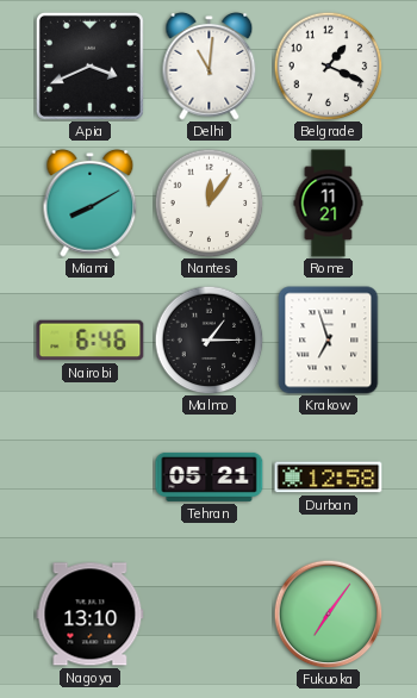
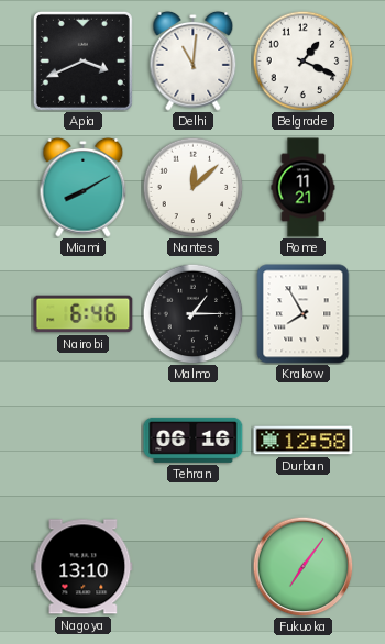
Nantes: 12:06 -> 12:08 (193, 187)
Krakow: 6:57 -> 7:55 (304, 314)
Tehran: 05:21 -> 06:16 (194, 440)
